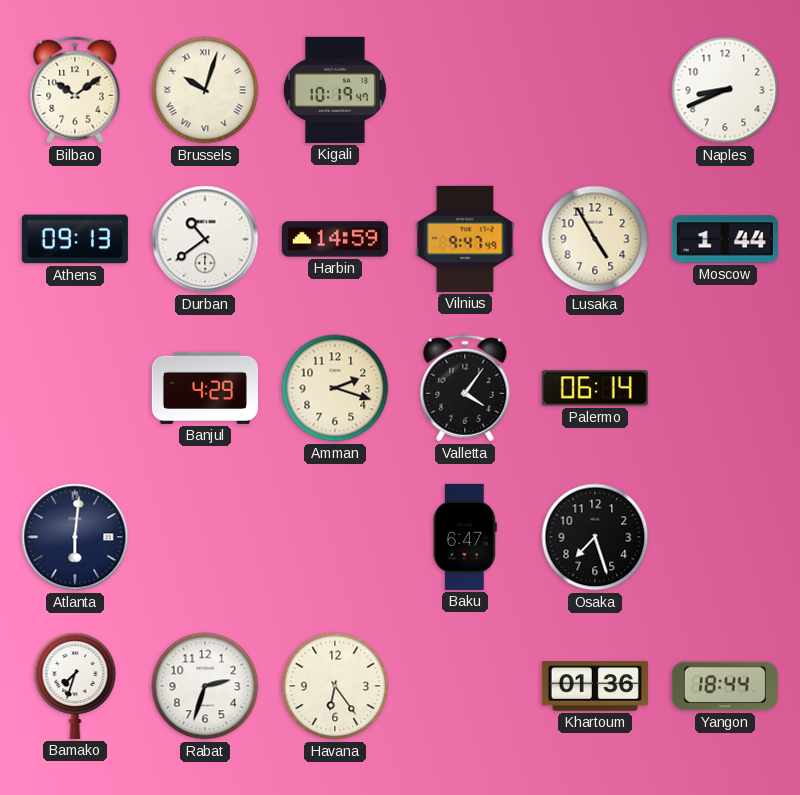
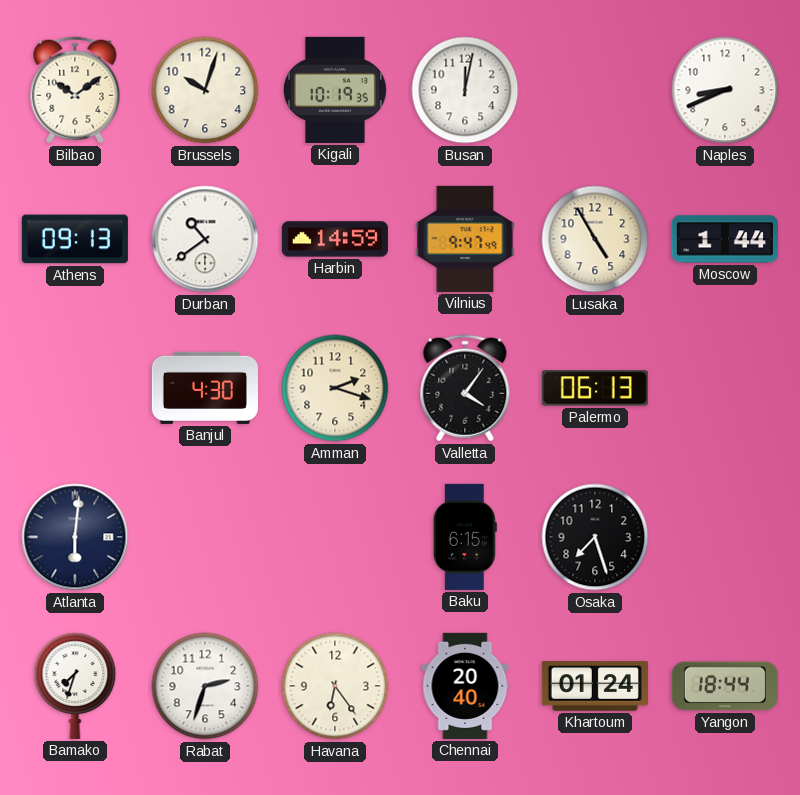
Brussels numerals: Roman -> Arabic (205, 90)
Kigali: 10:19:47 -> 10:19:35 (335, 90)
Busan: none -> 12:02 (465, 90)
Banjul: 4:29 -> 4:30 (205, 388)
Palermo: 06:14 -> 06:13 (595, 388)
Baku: 6:47 -> 6:15 (465, 537)
Chennai: none -> 20:40 (465, 686)
Khartoum: 01:36 -> 01:24 (595, 686)
